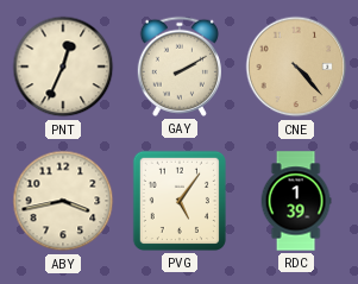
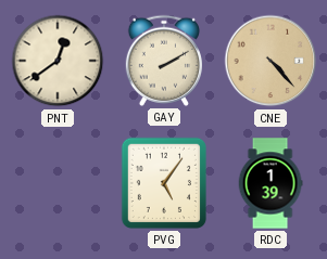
PNT: 12:34 -> 12:39 (58, 61)
ABY: 3:43 -> none (63, 201)
